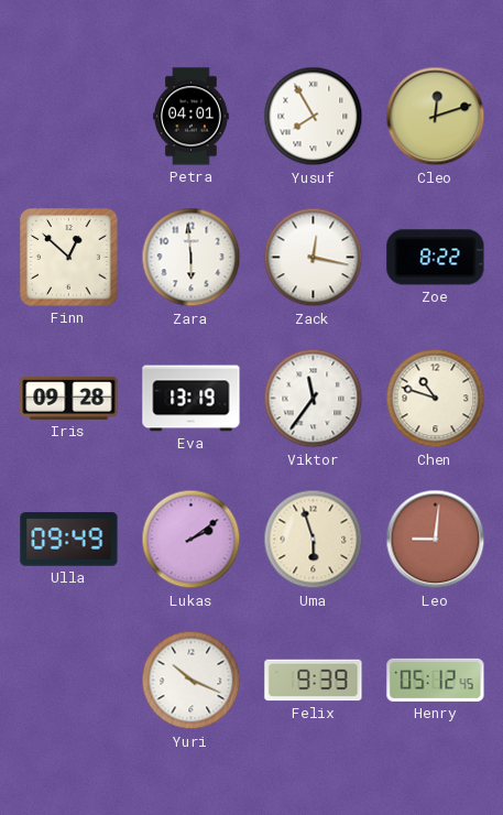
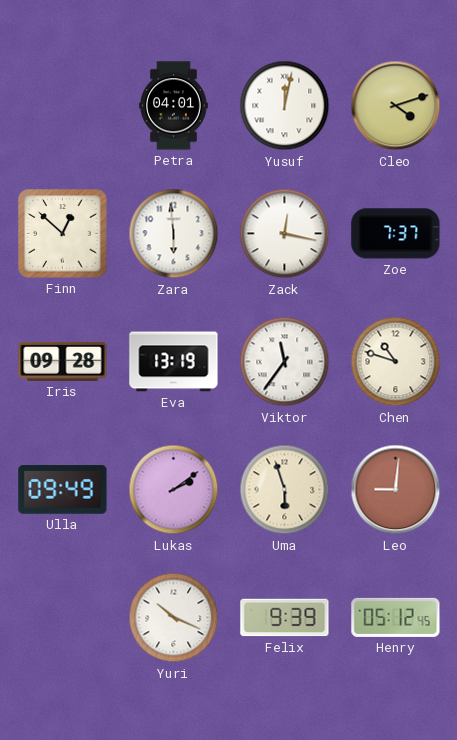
Yusuf: 7:55 -> 12:02 (285, 106)
Cleo: 12:12 -> 4:12 (396, 106)
Zoe: 8:22 -> 7:37 (396, 234)
